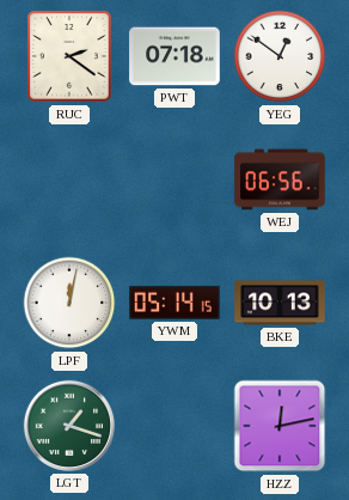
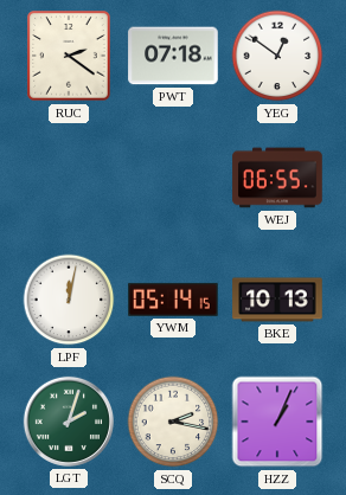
WEJ: 06:56 -> 06:55 (277, 178)
LGT: 1:18 -> 2:03 (69, 422)
SCQ: none -> 2:17 (173, 422)
HZZ: 12:13 -> 1:04 (277, 422)
